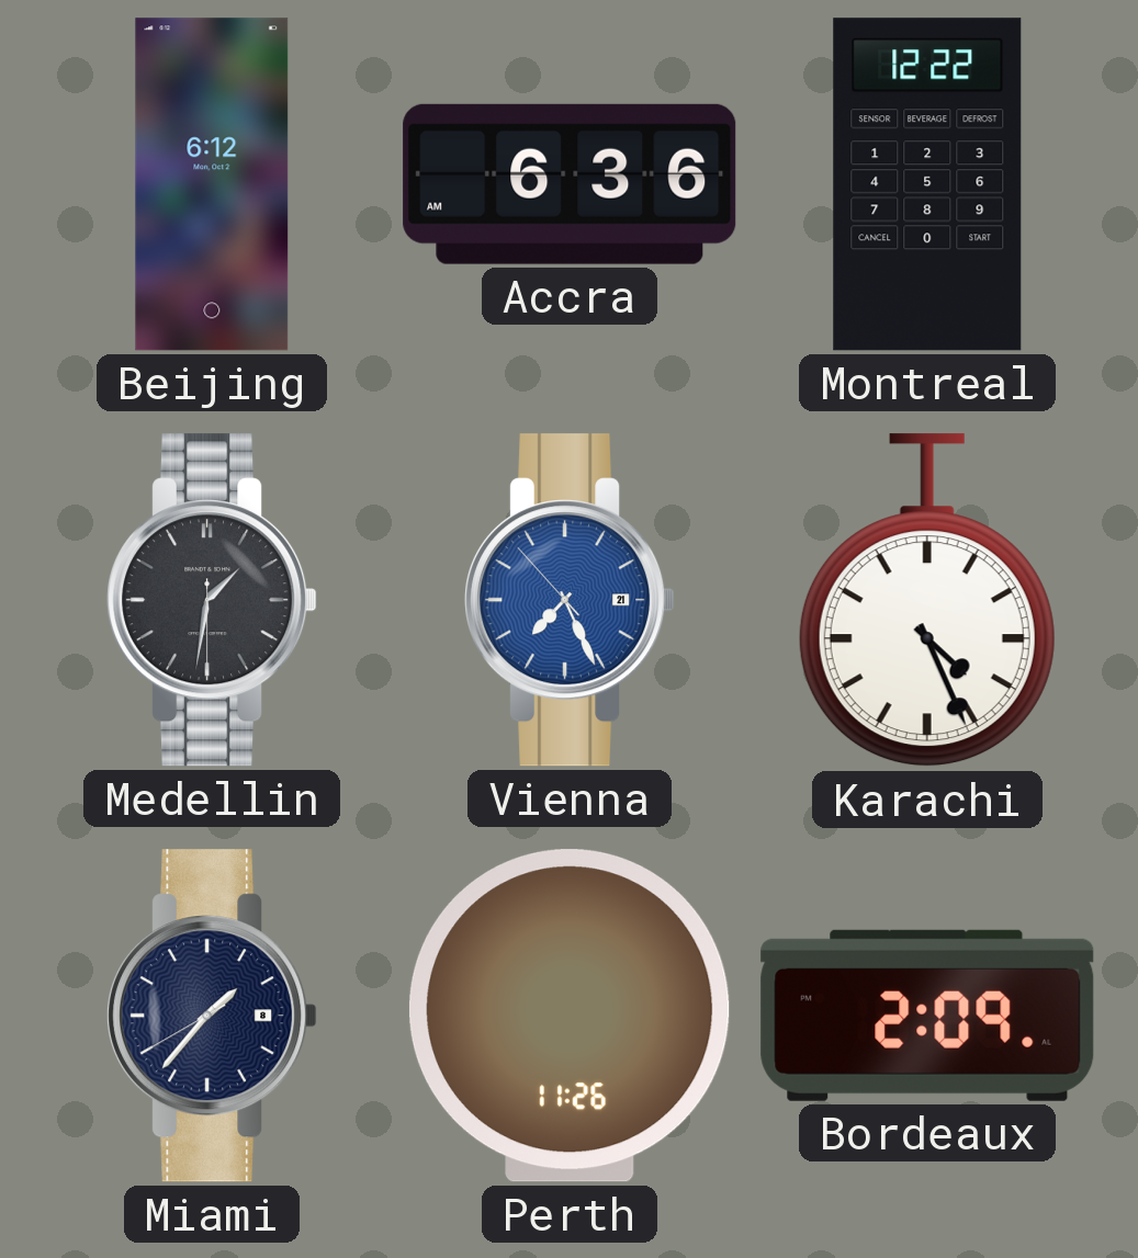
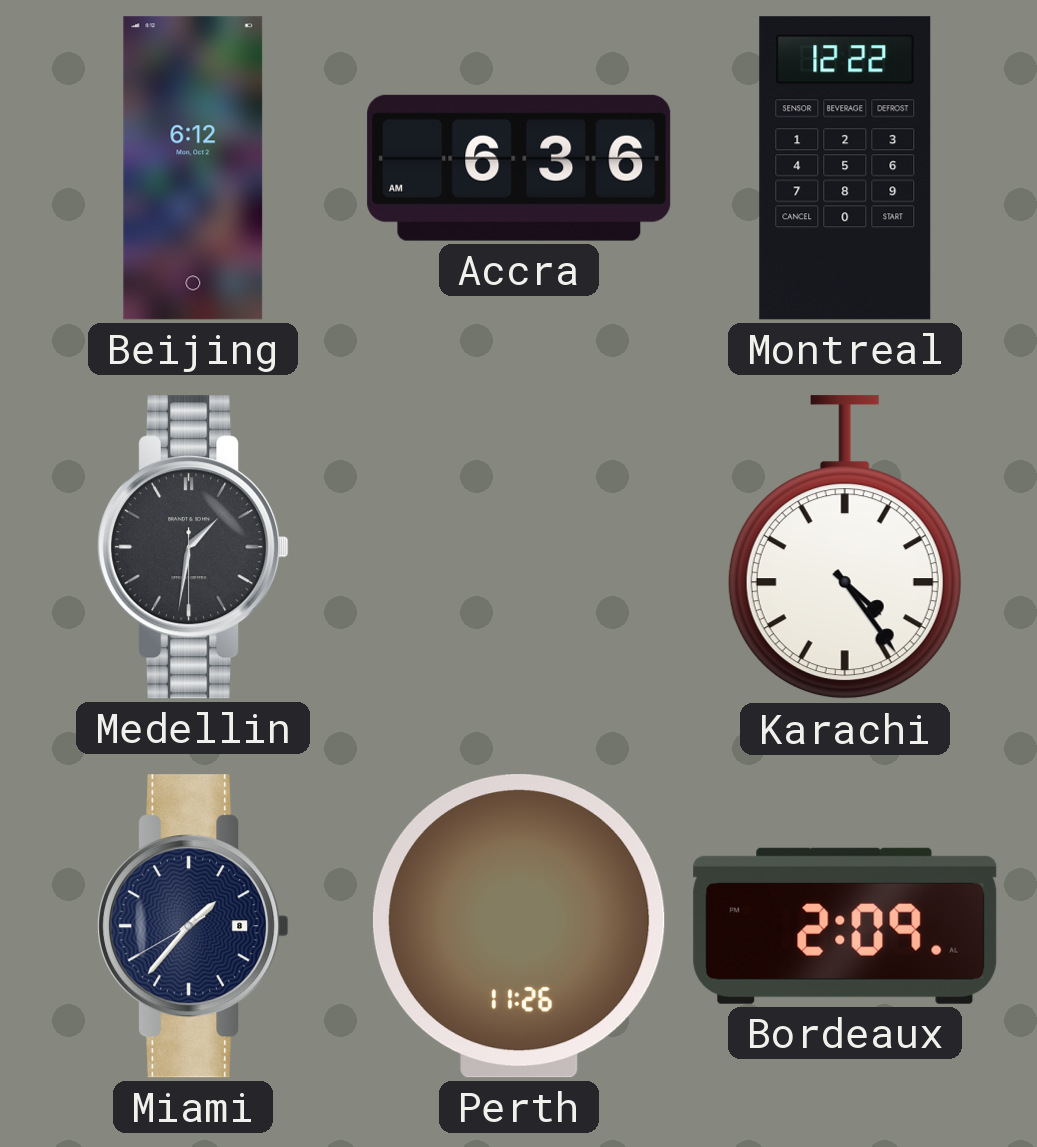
Vienna: 7:25 -> none (570, 600)
Karachi: 4:26 -> 4:24 (845, 548)
